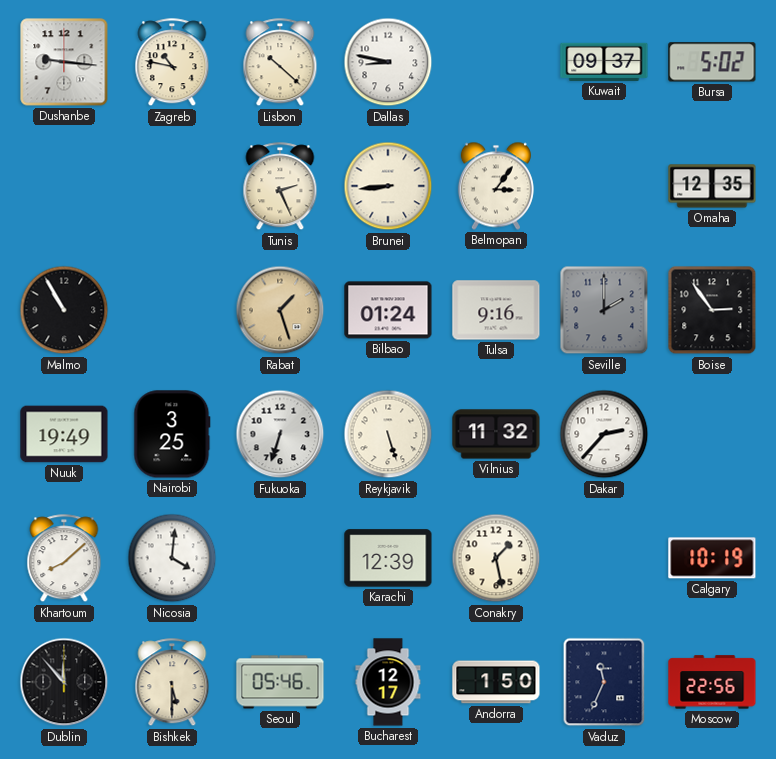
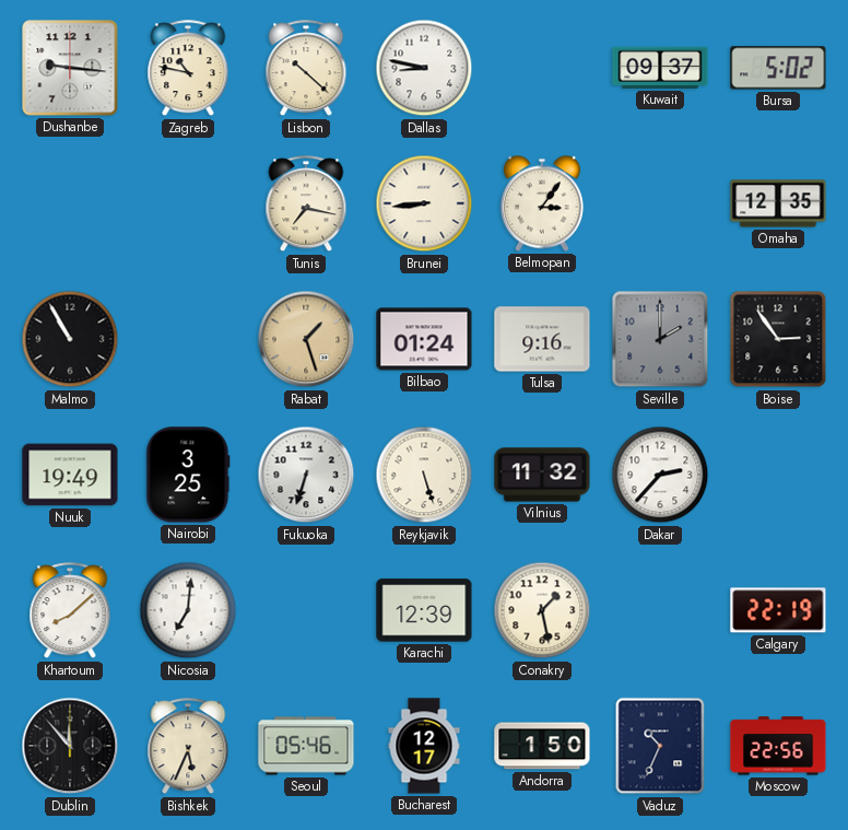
Tunis: 2:26 -> 7:17 (306, 204)
Nicosia: 4:01 -> 7:01 (188, 610)
Calgary: 10:19 -> 22:19 (778, 610)
Bishkek: 5:30 -> 5:34 (188, 747)
Vaduz: 11:34 -> 10:34 (660, 746)
